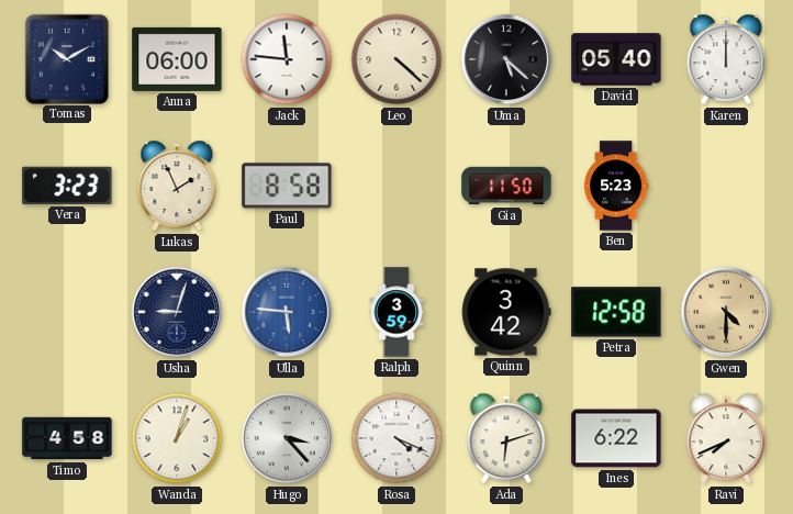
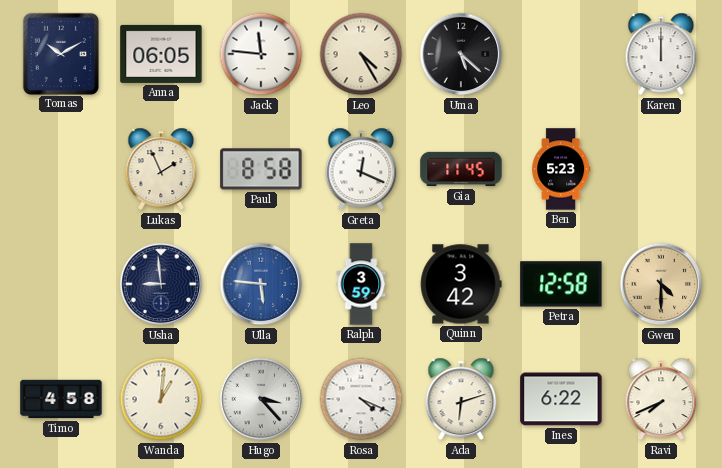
Anna: 06:00 -> 06:05 (161, 54)
Leo: 4:22 -> 4:25 (361, 54)
David: 05:40 -> none (616, 59)
Vera: 3:23 -> none (67, 186)
Greta: none -> 12:19 (361, 169)
Gia: 11:50 -> 11:45 (461, 169)
Usha: 9:03 -> 8:59 (161, 284)
Wanda: 1:03 -> 1:01 (161, 399)
